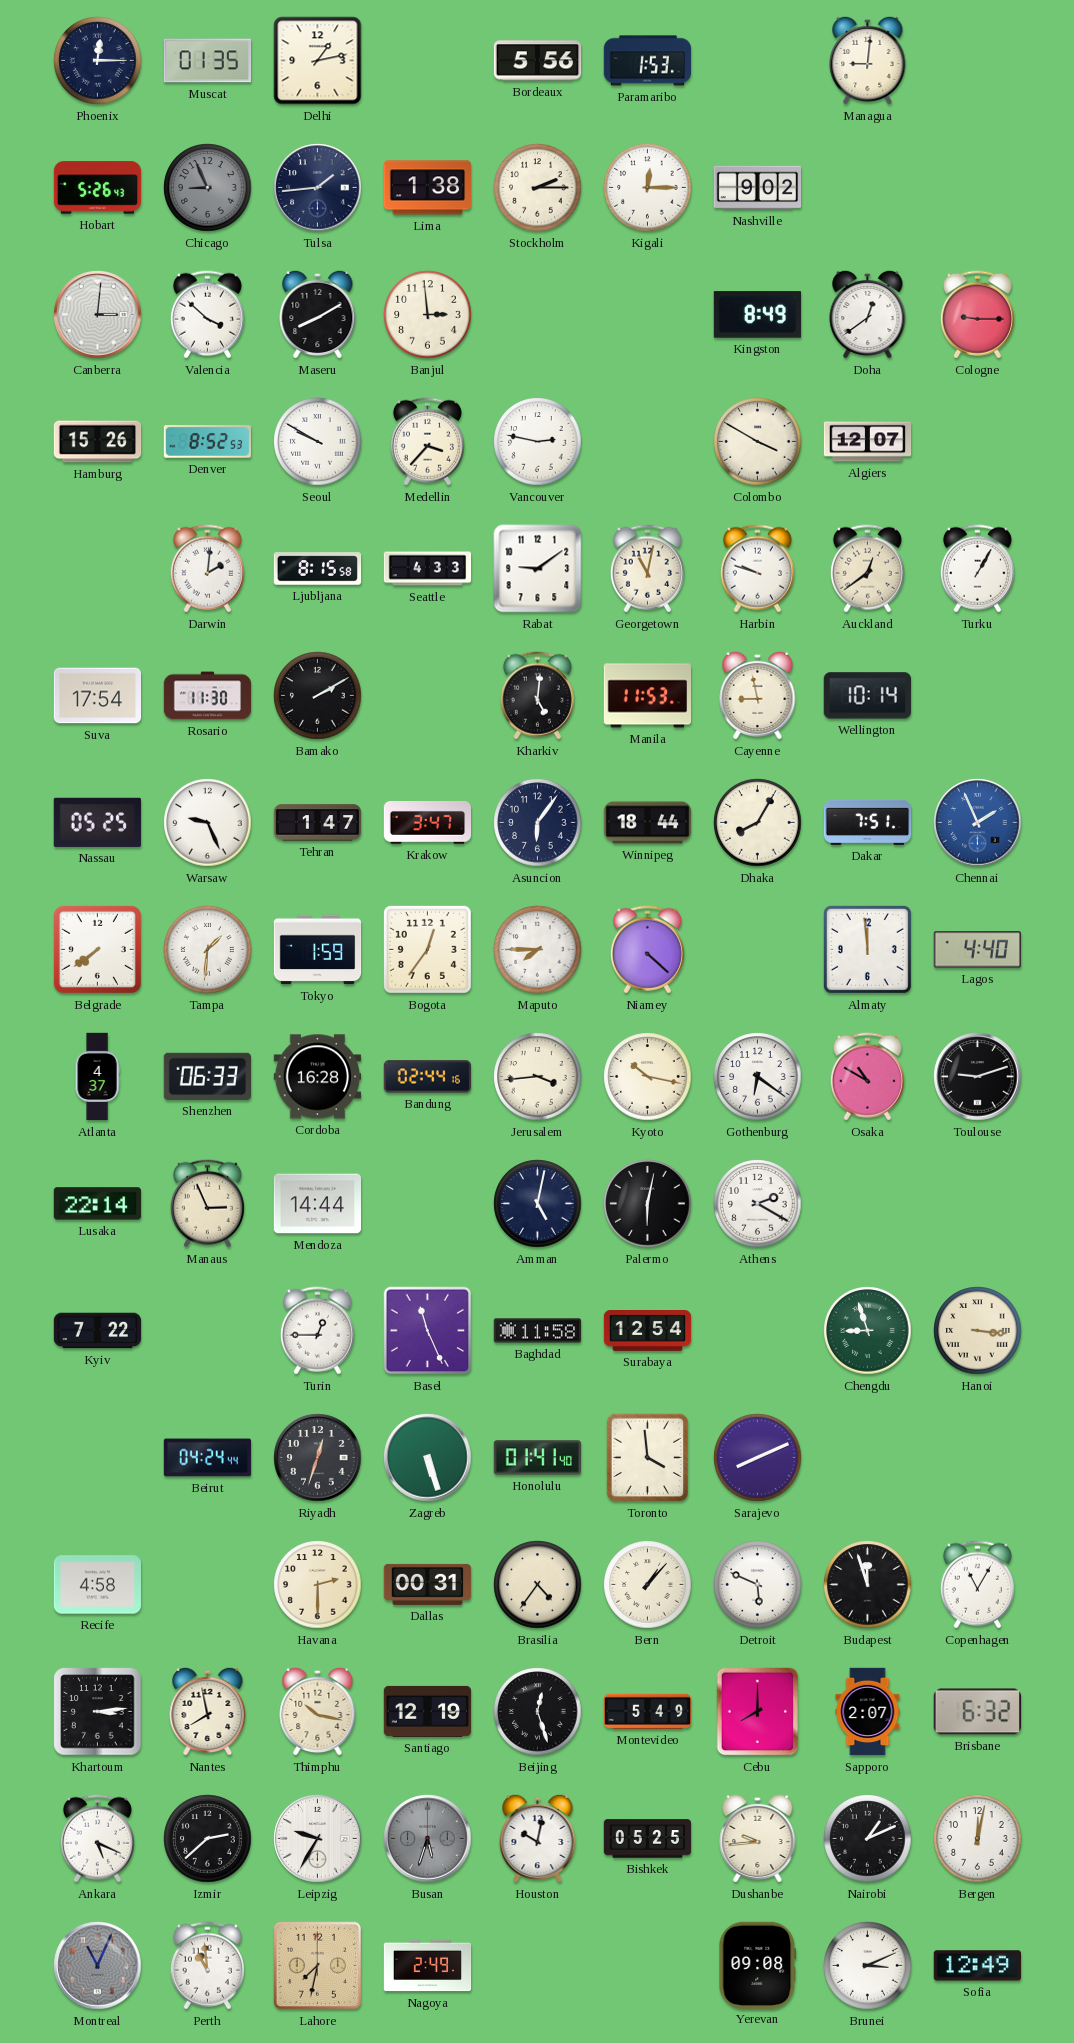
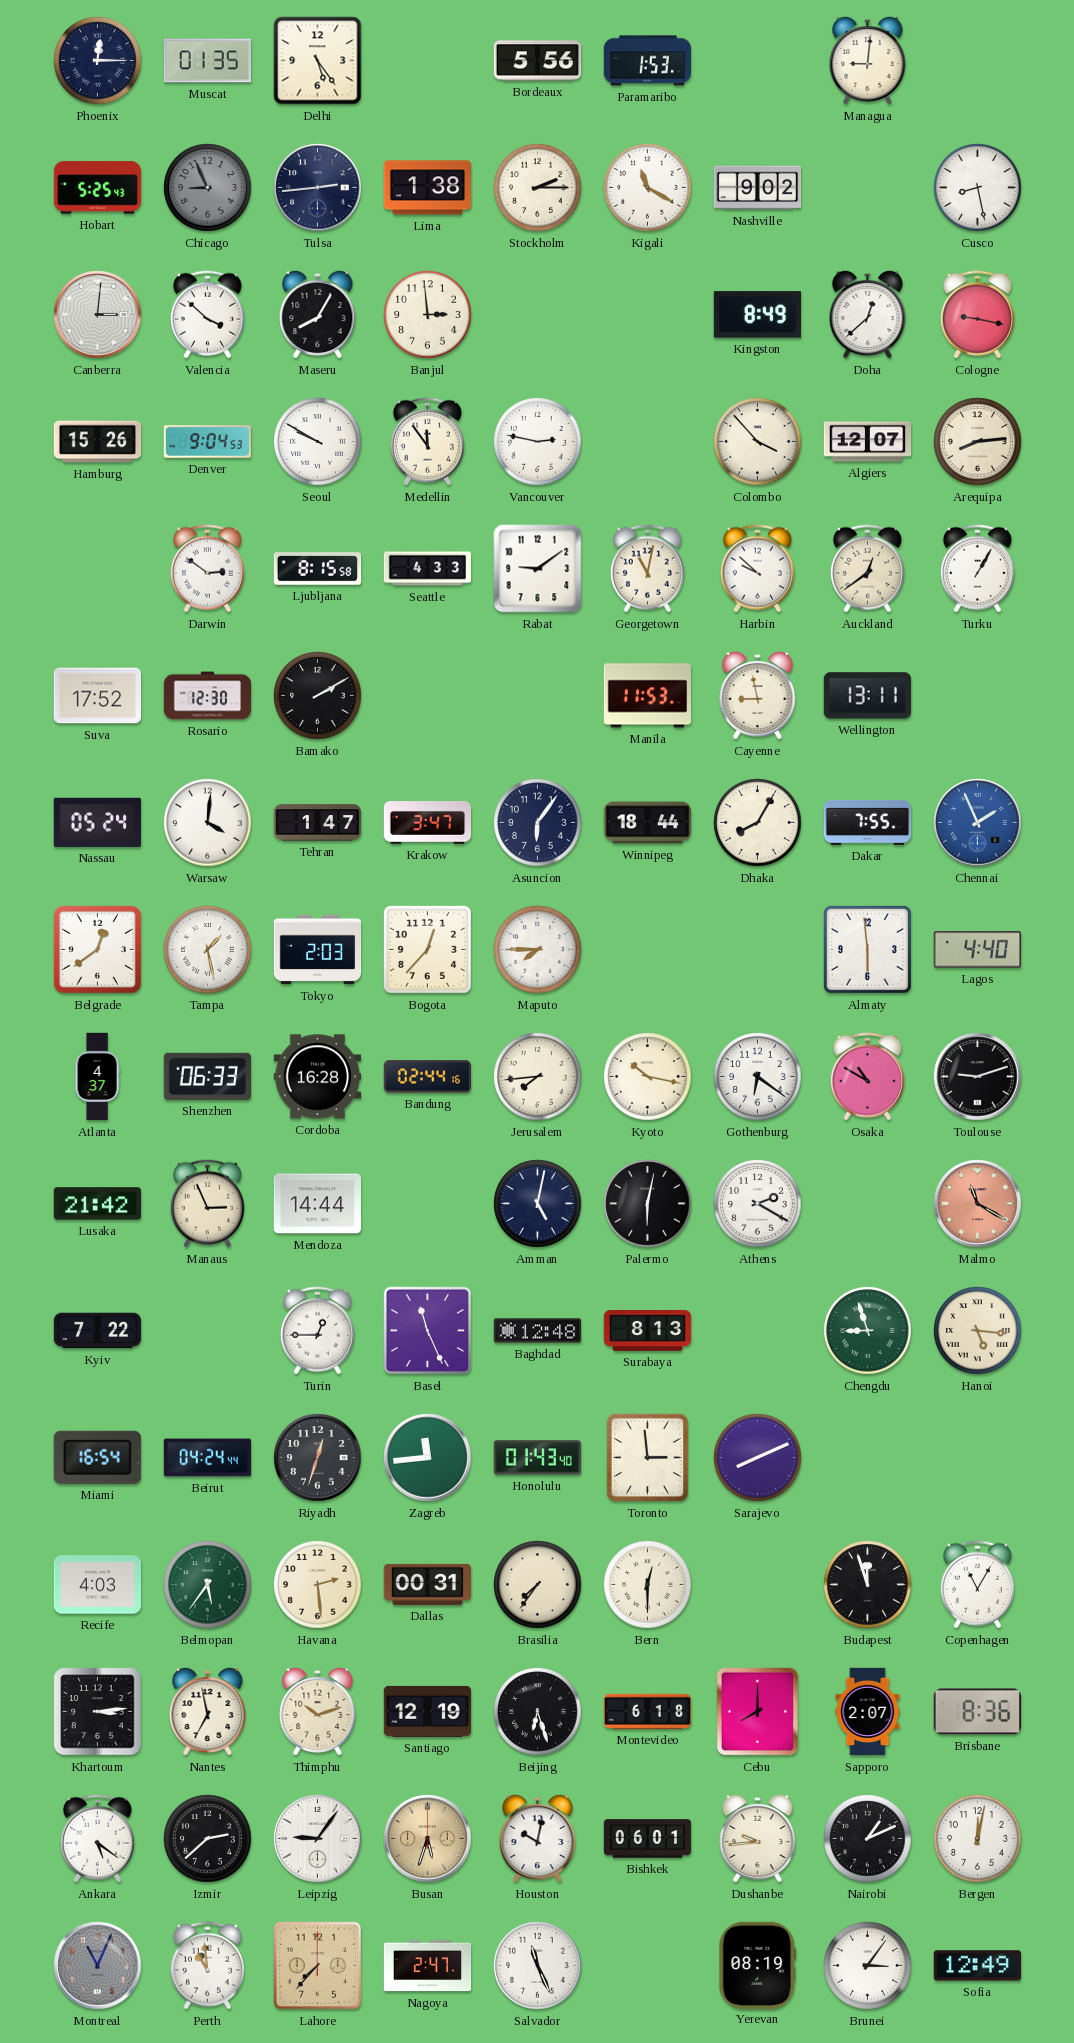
Delhi: 1:13 -> 5:24 (318, 61)
Hobart: 5:26 -> 5:25 (98, 188)
Tulsa: 1:44 -> 2:44 (318, 188)
Kigali: 12:15 -> 11:20 (648, 188)
Cusco: none -> 8:28 (978, 188)
Maseru: 8:10 -> 8:05 (318, 314)
Doha: 12:39 -> 12:38 (868, 314)
Cologne: 9:15 -> 9:17 (977, 315)
Denver: 8:52 -> 9:04 (207, 442)
Medellin: 3:37 -> 11:54 (427, 442)
Colombo: 3:50 -> 3:53 (758, 442)
Arequipa: none -> 8:14 (978, 442)
Darwin: 2:01 -> 2:51 (207, 569)
Harbin: 9:48 -> 9:52 (757, 569)
Suva: 17:54 -> 17:52 (98, 696)
Rosario: 11:30 -> 12:30 (208, 696)
Kharkiv: 5:01 -> none (537, 696)
Wellington: 10:14 -> 13:11 (867, 696)
Nassau: 05:25 -> 05:24 (97, 822)
Warsaw: 9:26 -> 4:01 (208, 823)
Dakar: 7:51 -> 7:55 (868, 822)
Belgrade: 7:39 -> 12:39 (97, 949)
Tampa: 1:31 -> 1:28 (208, 950)
Tokyo: 1:59 -> 2:03 (318, 950)
Bogota: 12:36 -> 12:37 (427, 949)
Niamey: 4:22 -> none (647, 950)
Almaty: 11:59 -> 5:59 (867, 949)
Jerusalem: 3:44 -> 7:44 (538, 1077)
Lusaka: 22:14 -> 21:42 (97, 1204)
Malmo: none -> 11:20 (978, 1204)
Baghdad: 11:58 -> 12:48 (538, 1331)
Surabaya: 12:54 -> 8:13 (648, 1331)
Hanoi: 3:16 -> 5:16 (978, 1331)
Miami: none -> 16:54 (97, 1457)
Zagreb: 5:27 -> 11:44 (428, 1458)
Honolulu: 01:41 -> 01:43 (537, 1458)
Toronto: 3:59 -> 2:59 (648, 1458)
Recife: 4:58 -> 4:03 (97, 1585)
Belmopan: none -> 5:36 (208, 1585)
Havana: 2:30 -> 2:29 (318, 1585)
Brasilia: 4:36 -> 7:36 (538, 1585)
Bern: 1:07 -> 12:30 (648, 1585)
Detroit: 5:49 -> none (758, 1585)
Nantes: 7:58 -> 6:58 (208, 1711)
Thimphu: 10:17 -> 10:12 (318, 1711)
Beijing: 12:27 -> 6:27 (538, 1712)
Montevideo: 5:49 -> 6:18 (648, 1711)
Brisbane: 6:32 -> 8:36 (977, 1712)
Ankara: 5:19 -> 5:21 (97, 1839)
Leipzig: 9:35 -> 9:06 (318, 1839)
Busan dial: grey -> champagne (428, 1839)
Bishkek: 05:25 -> 06:01 (648, 1839)
Lahore: 7:32 -> 7:37 (318, 1966)
Nagoya: 2:49 -> 2:47 (428, 1966)
Salvador: none -> 11:26 (538, 1966)
Yerevan: 09:08 -> 08:19 (758, 1965)
Brunei: 3:11 -> 3:06 (868, 1966)
